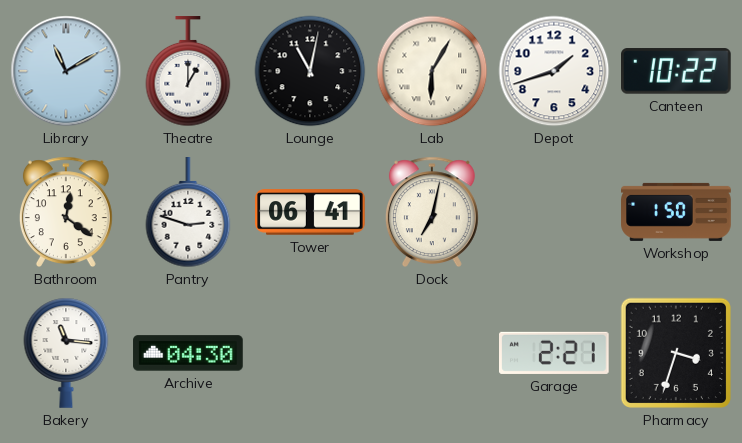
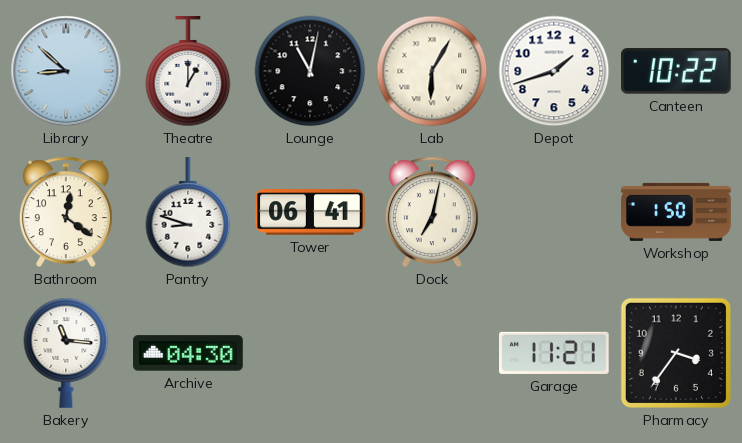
Library: 11:10 -> 8:52 (66, 71)
Pantry: 2:48 -> 8:48 (188, 213)
Garage: 2:21 -> 11:21 (555, 353)
Pharmacy: 3:33 -> 3:36 (676, 353)
